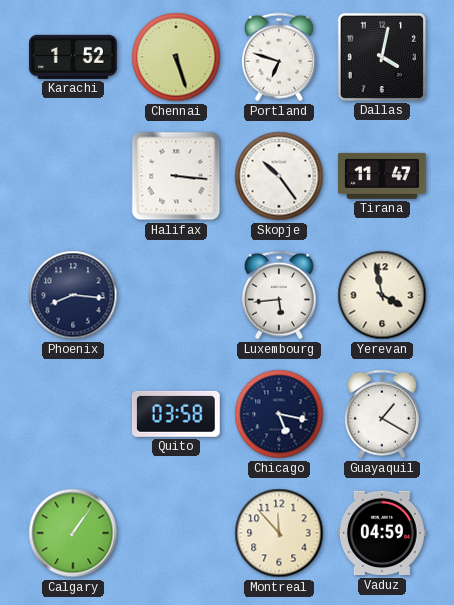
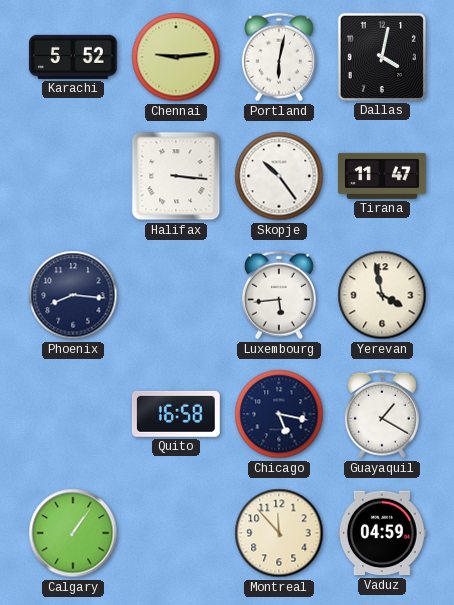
Karachi: 1:52 -> 5:52 (73, 57)
Chennai: 5:27 -> 9:14 (176, 57)
Portland: 6:48 -> 6:02 (279, 57)
Quito: 03:58 -> 16:58 (176, 414)
